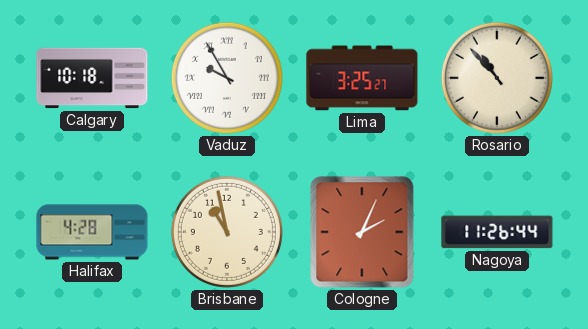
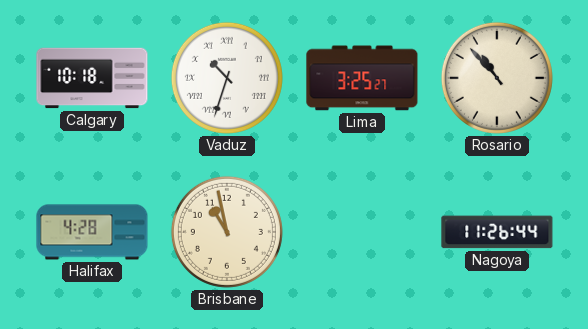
Vaduz: 9:55 -> 10:33 (227, 78)
Cologne: 2:04 -> none (362, 232)
